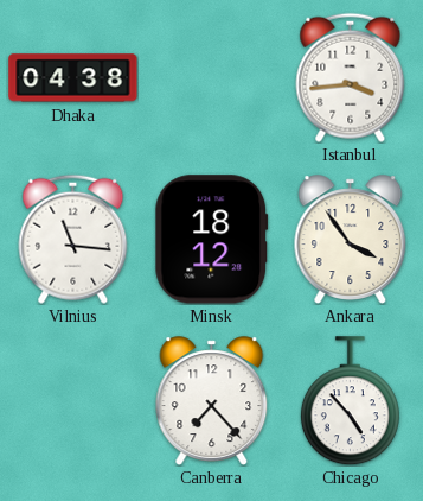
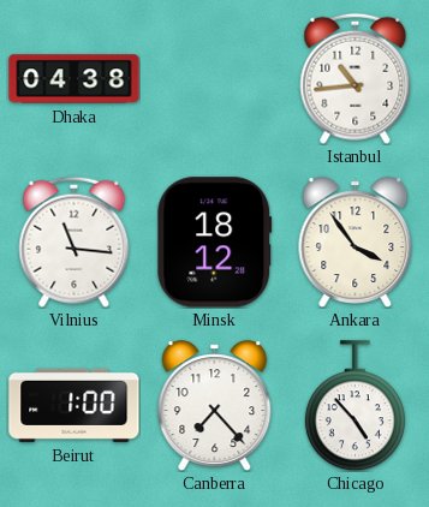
Istanbul: 3:44 -> 10:44 (356, 78)
Beirut: none -> 1:00 (75, 405)
